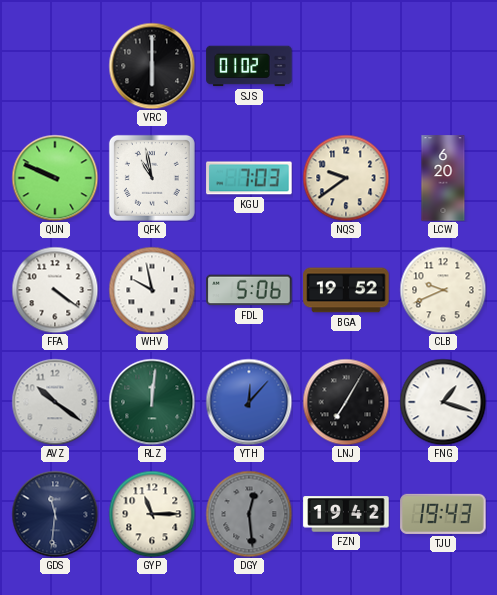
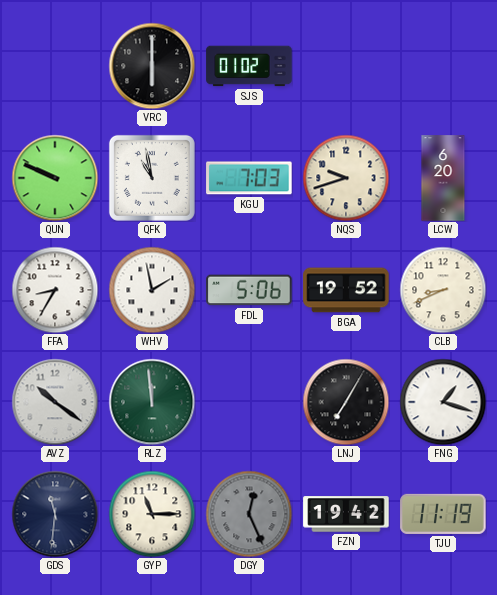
NQS: 9:39 -> 9:42 (346, 178)
FFA: 4:21 -> 8:35 (55, 290)
WHV: 9:58 -> 1:58 (152, 290)
CLB: 9:41 -> 8:41 (443, 290)
RLZ: 12:01 -> 11:59 (152, 402)
YTH: 12:07 -> none (249, 402)
DGY: 12:29 -> 12:26 (249, 514)
TJU: 19:43 -> 11:19 (443, 514)
